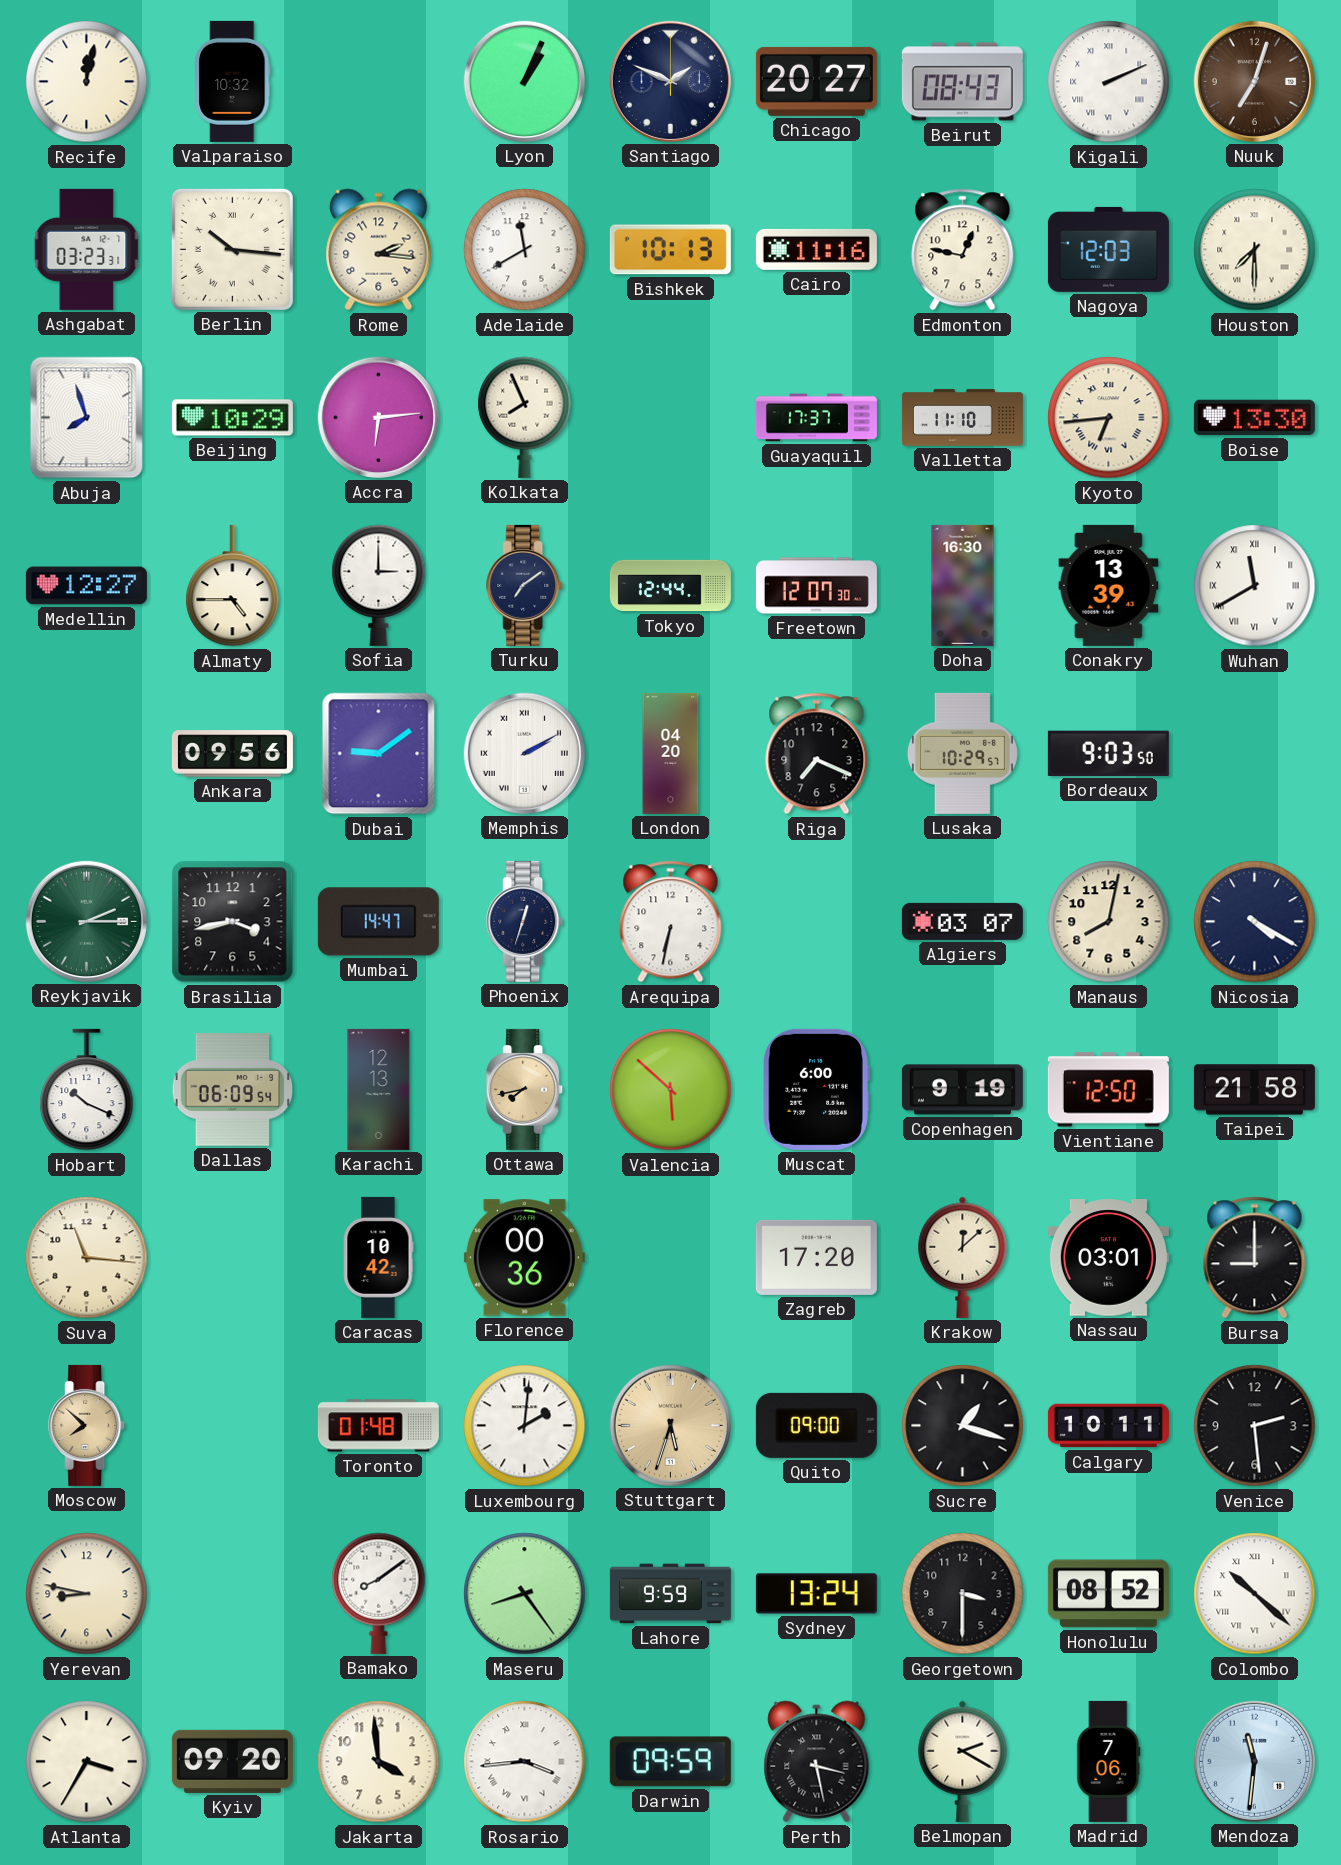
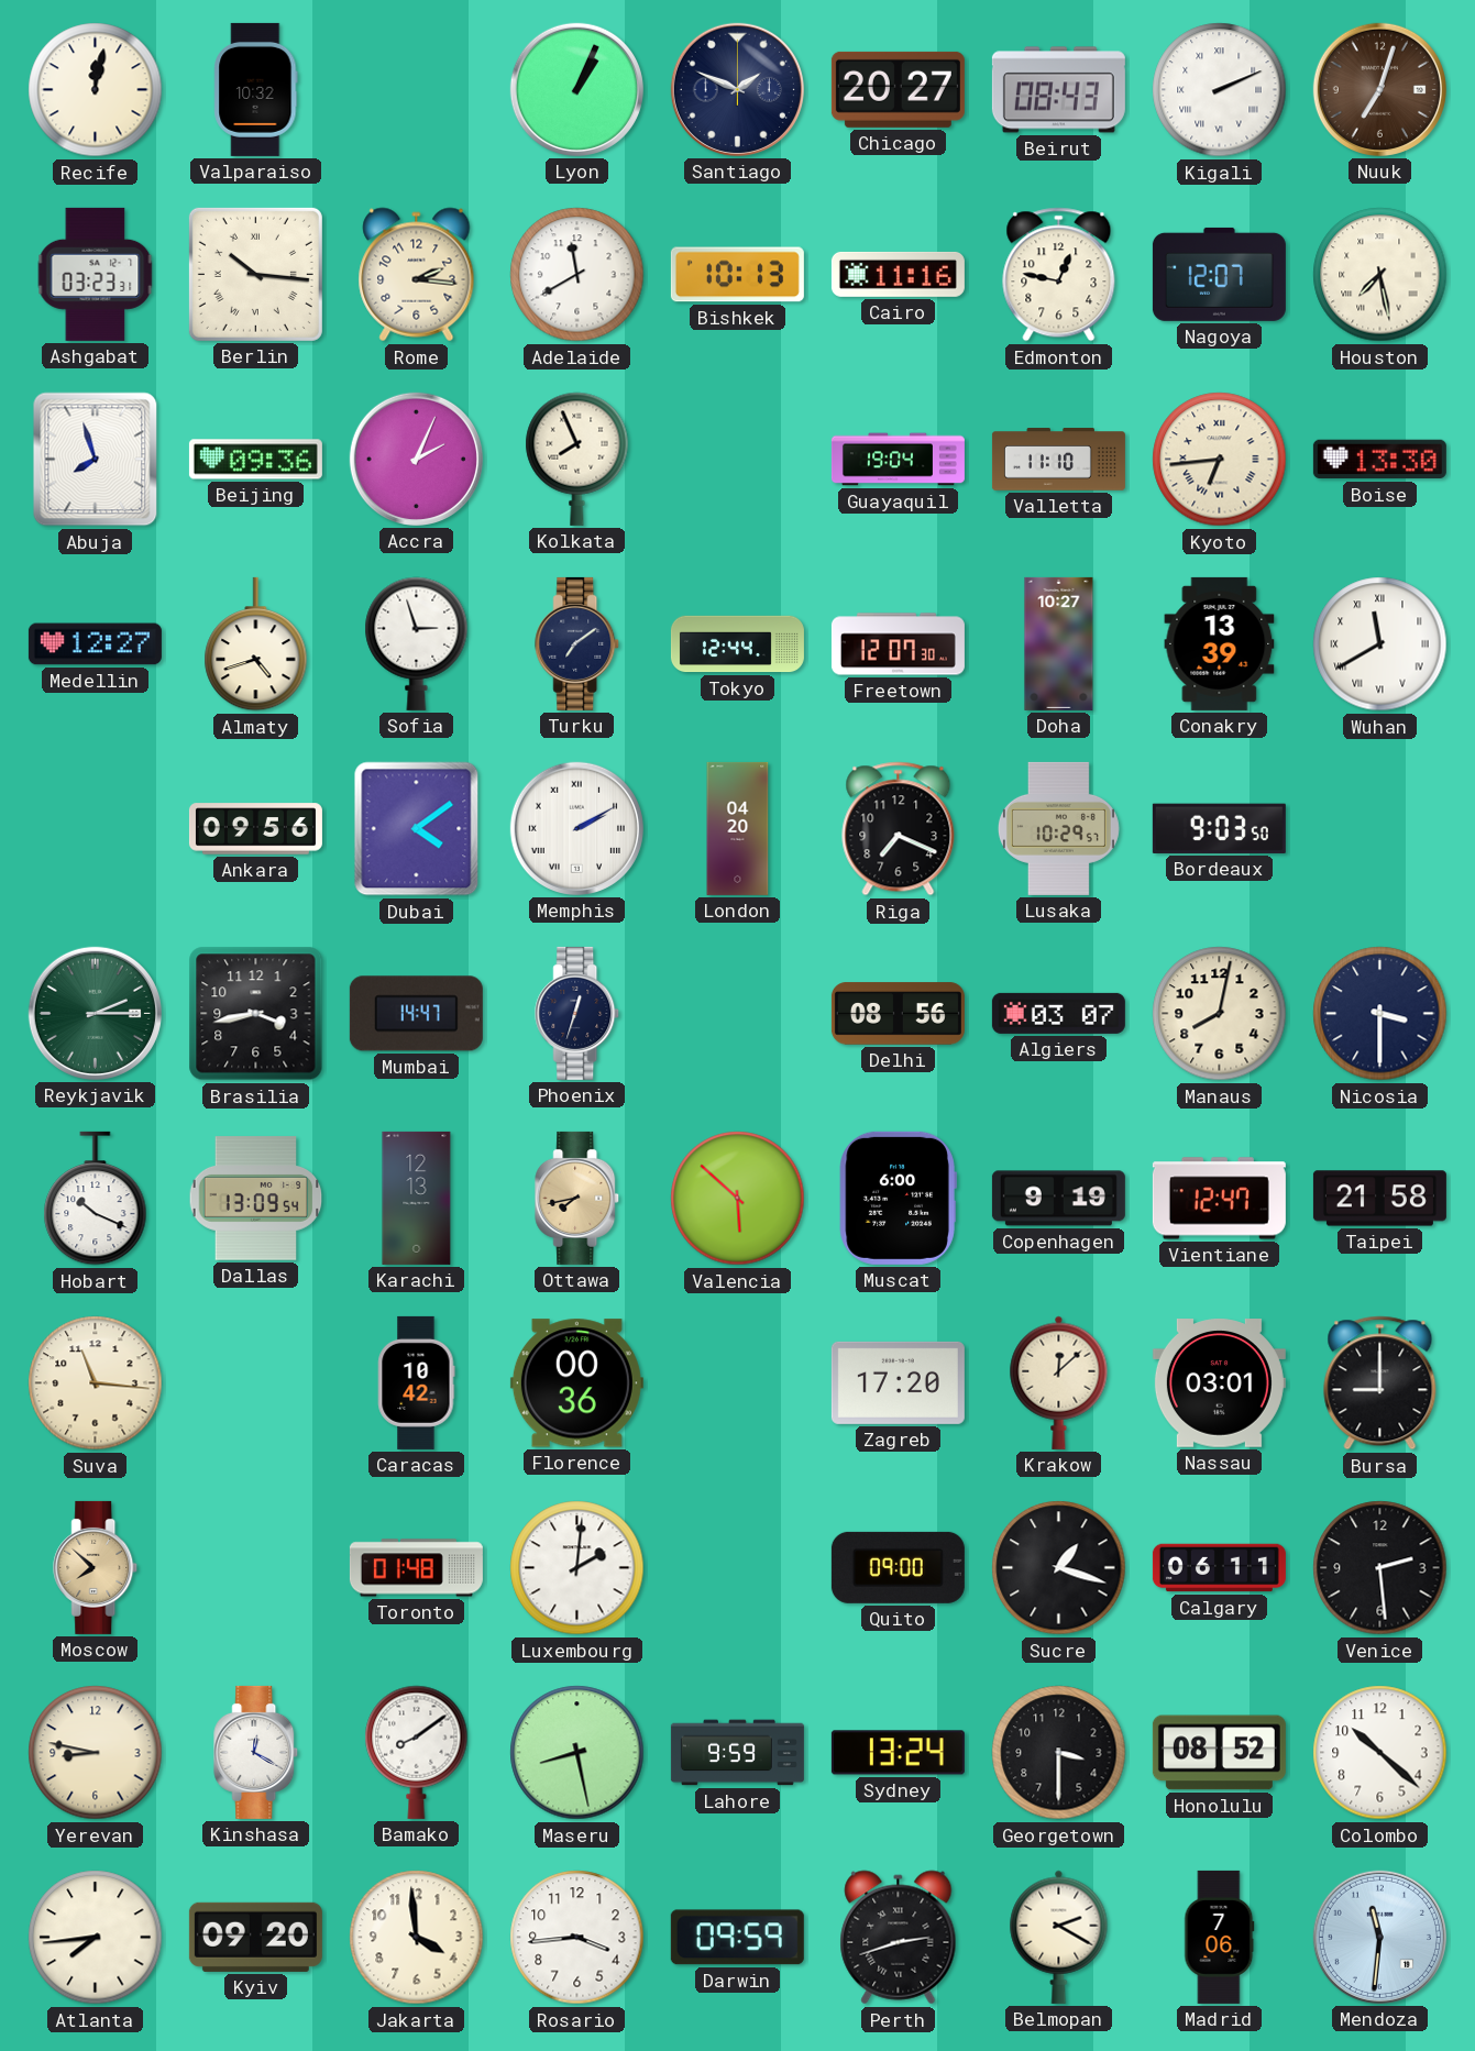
Nagoya: 12:03 -> 12:07 (1219, 274)
Houston: 7:30 -> 7:28 (1380, 275)
Beijing: 10:29 -> 09:36 (255, 460)
Accra: 6:14 -> 2:04 (416, 459)
Guayaquil: 17:37 -> 19:04 (898, 460)
Almaty: 4:45 -> 4:42 (256, 644)
Sofia: 3:00 -> 2:57 (417, 643)
Doha: 16:30 -> 10:27 (1059, 643)
Dubai: 9:09 -> 4:09 (417, 829)
Arequipa: 6:32 -> none (671, 922)
Delhi: none -> 08:56 (898, 1014)
Nicosia: 4:20 -> 3:30 (1380, 1014)
Dallas: 06:09 -> 13:09 (256, 1199)
Vientiane: 12:50 -> 12:47 (1219, 1199)
Stuttgart: 5:33 -> none (670, 1425)
Calgary: 10:11 -> 06:11 (1219, 1568)
Kinshasa: none -> 12:20 (256, 1752)
Maseru: 8:24 -> 8:28 (577, 1753)
Colombo numerals: Roman -> Arabic (1380, 1753)
Atlanta: 3:35 -> 7:44 (96, 1938)
Rosario numerals: Roman -> Arabic (577, 1938)
Perth: 3:28 -> 2:42 (899, 1938)
